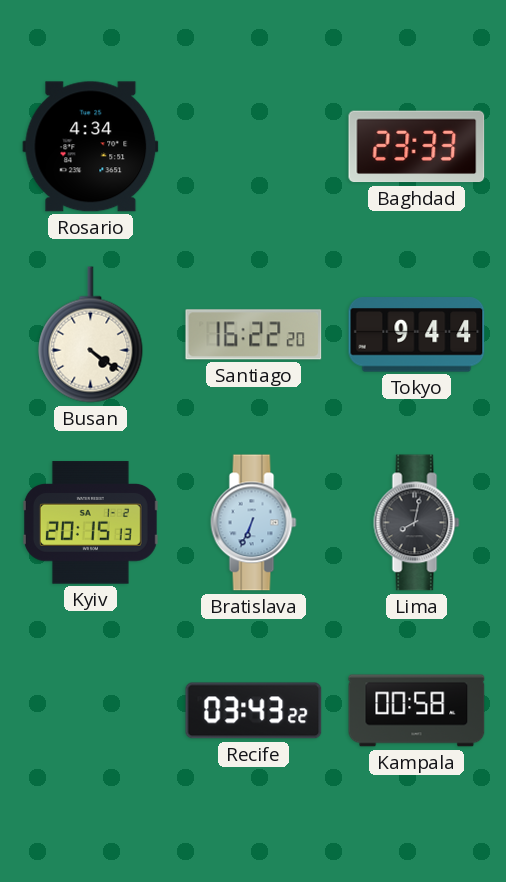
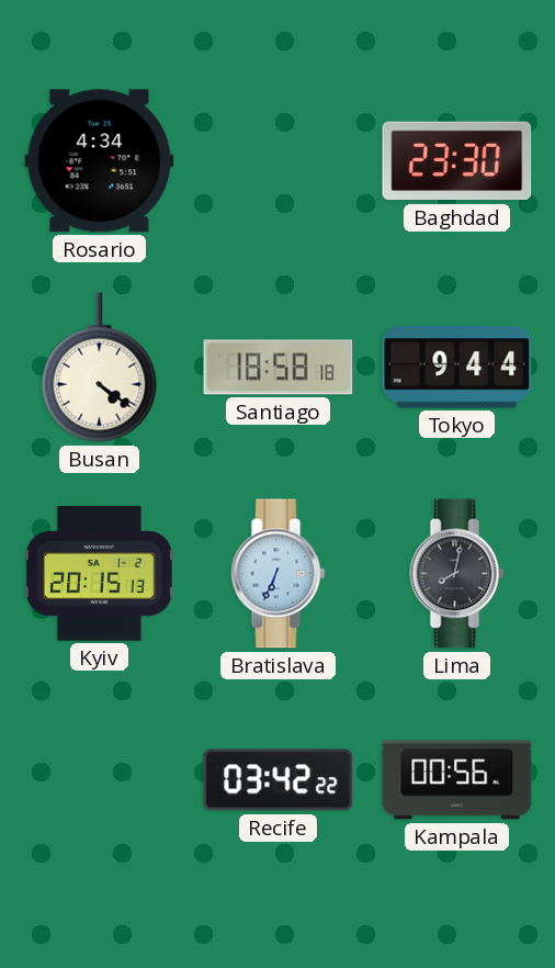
Baghdad: 23:33 -> 23:30 (457, 161)
Santiago: 16:22 -> 18:58 (279, 368)
Recife: 03:43 -> 03:42 (279, 780)
Kampala: 00:58 -> 00:56 (457, 780)
